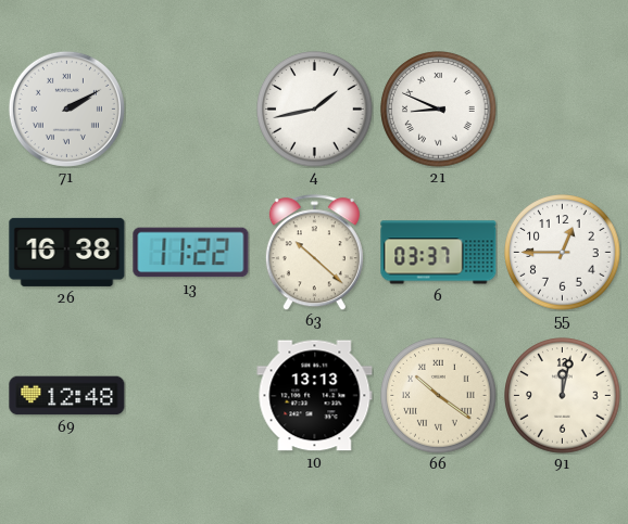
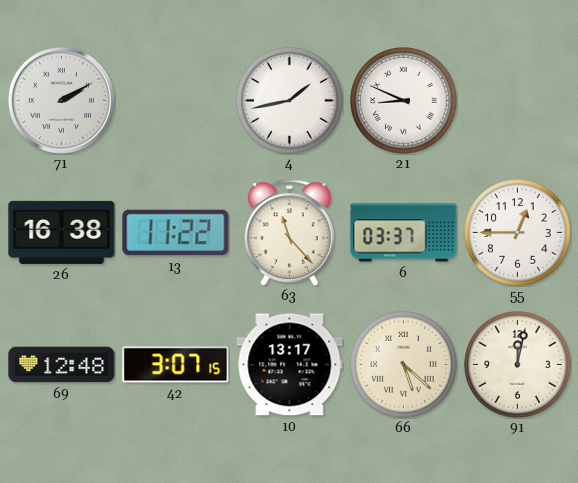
63: 10:22 -> 11:23 (289, 233)
42: none -> 3:07 (176, 365)
10: 13:13 -> 13:17 (290, 365)
66: 10:21 -> 5:22 (404, 365)
